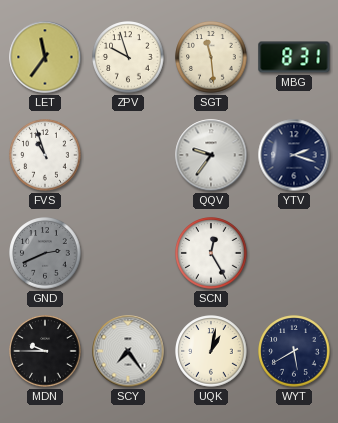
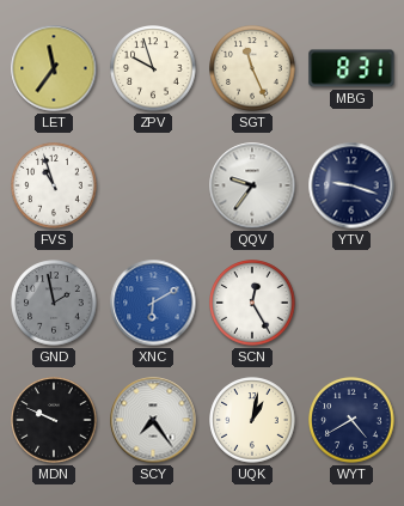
SGT: 11:29 -> 11:26 (252, 68)
YTV: 2:18 -> 9:18 (351, 185)
GND: 2:41 -> 1:58 (54, 303)
XNC: none -> 6:10 (153, 303)
MDN: 9:45 -> 9:49 (54, 420)
WYT: 5:40 -> 4:40 (351, 420)
